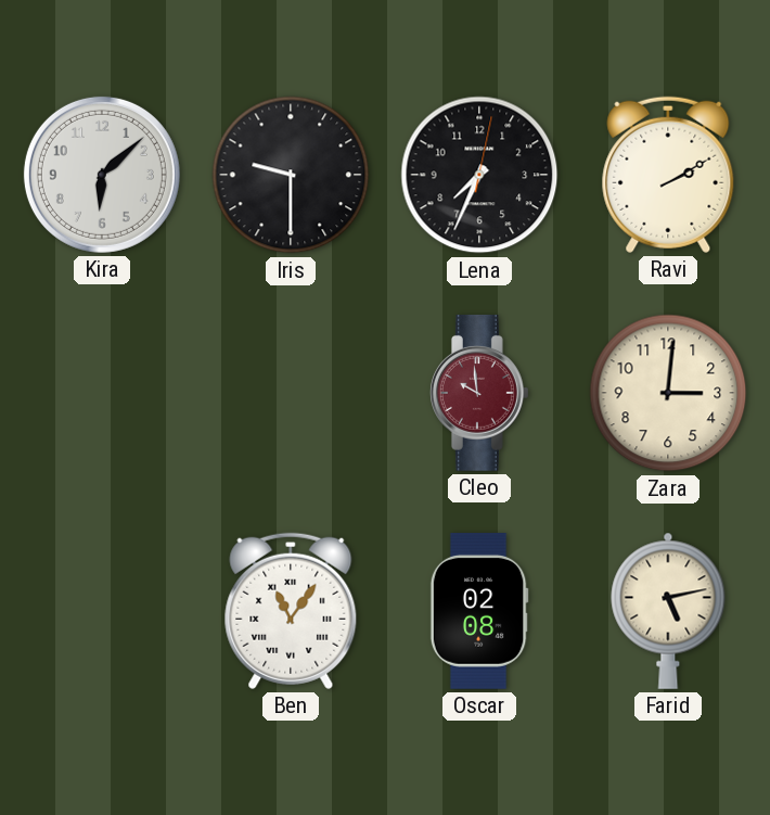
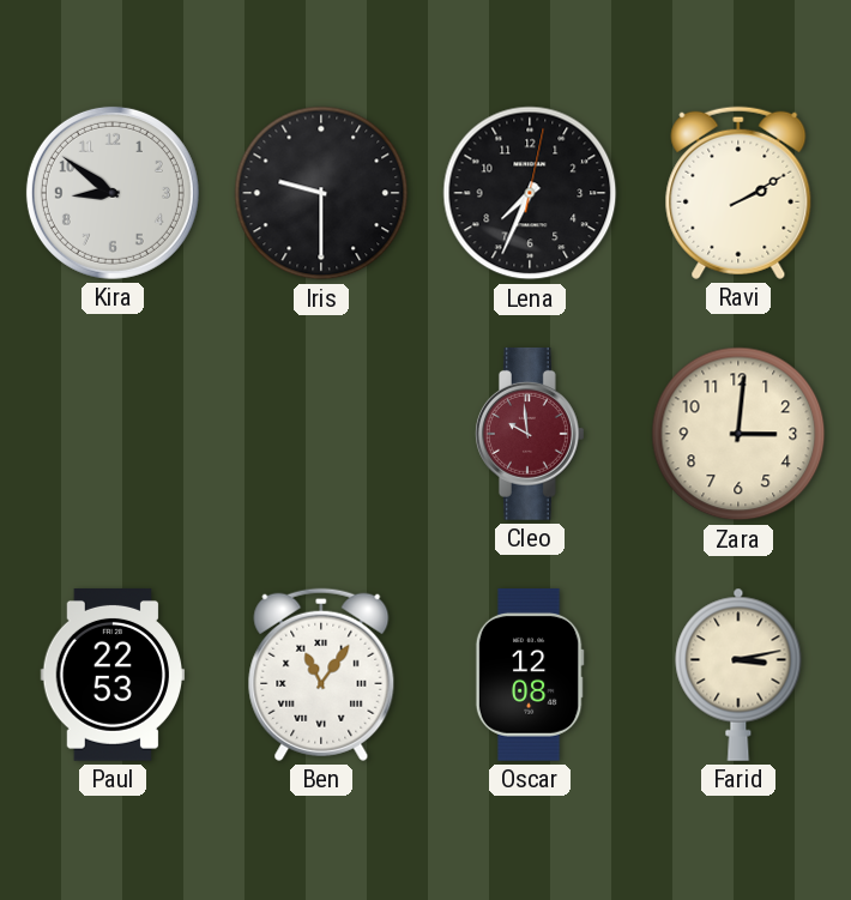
Kira: 6:08 -> 8:51 (113, 193)
Paul: none -> 22:53 (113, 675)
Oscar: 02:08 -> 12:08 (530, 675)
Farid: 5:13 -> 3:13 (738, 675)
